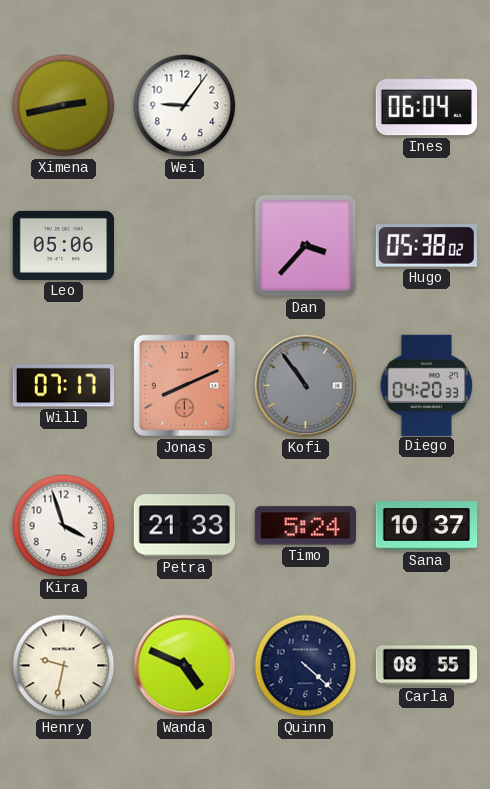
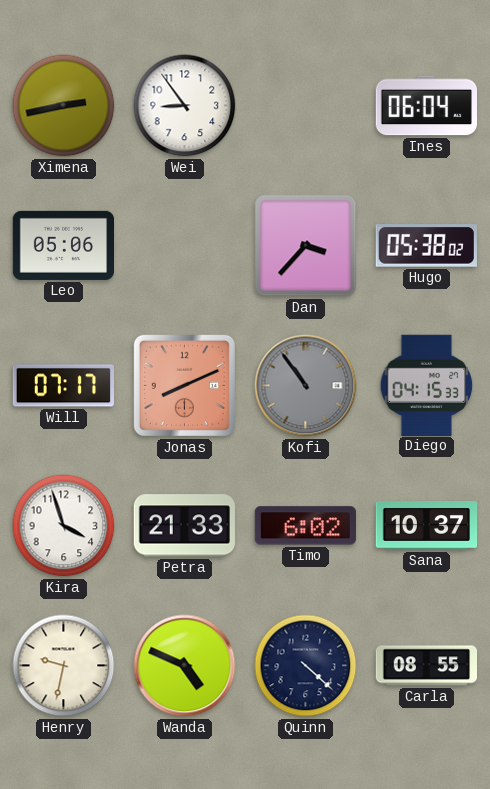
Wei: 9:06 -> 8:54 (185, 106)
Diego: 04:20 -> 04:15 (427, 385)
Timo: 5:24 -> 6:02 (305, 526)
